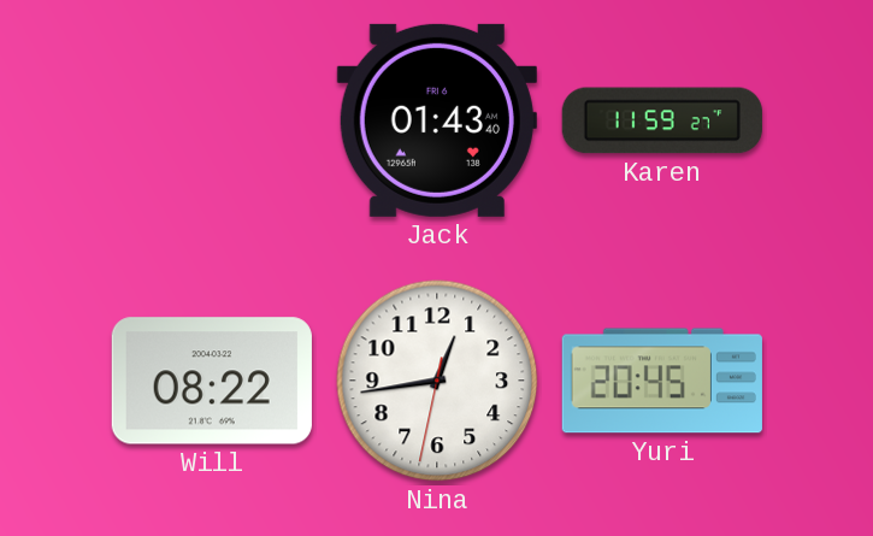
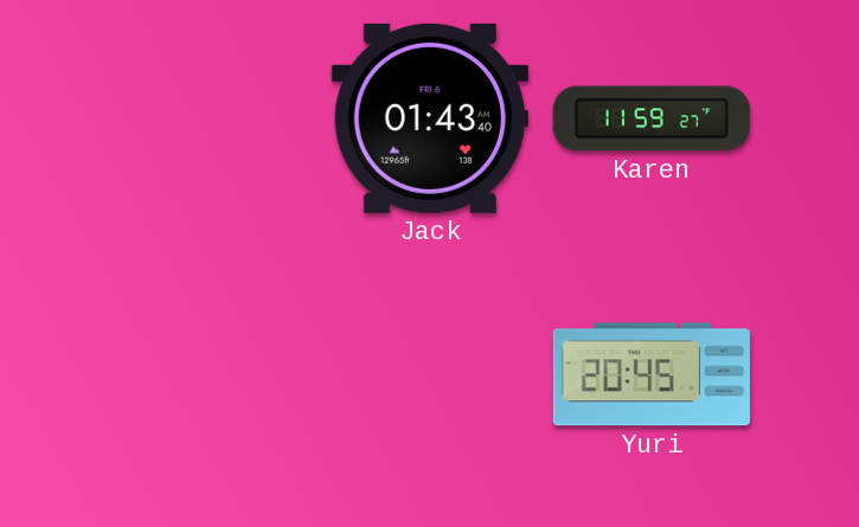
Will: 08:22 -> none (212, 381)
Nina: 12:43 -> none (437, 381)
